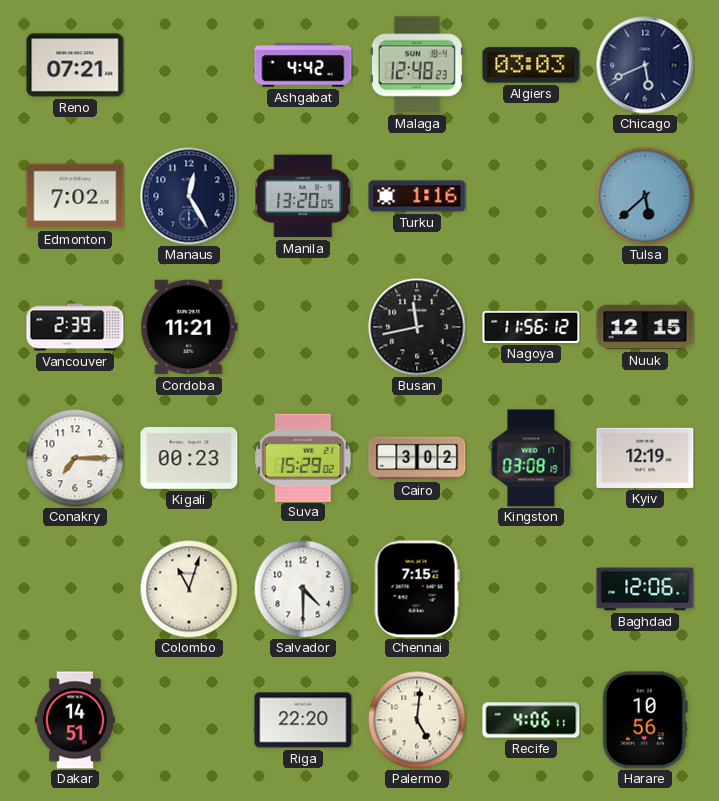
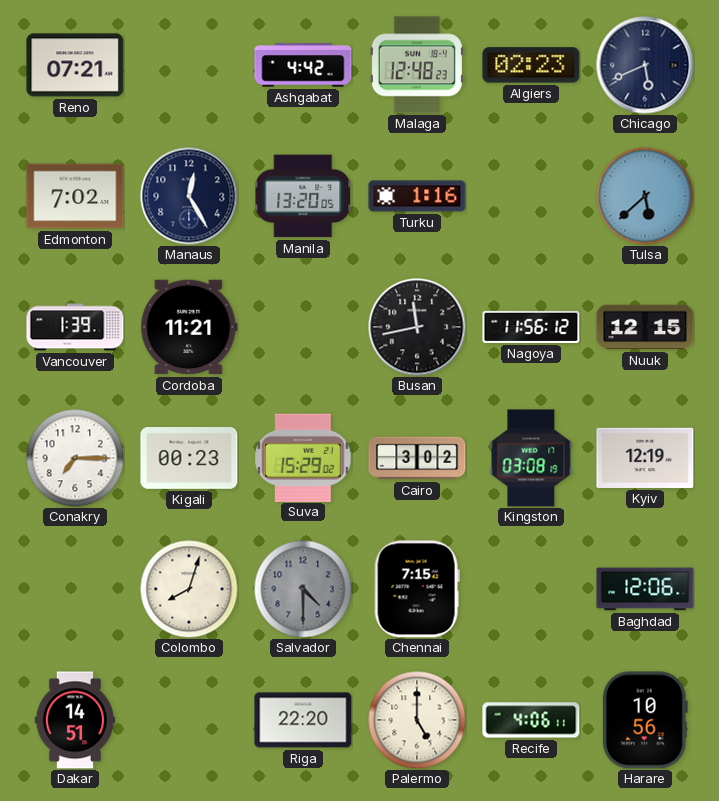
Algiers: 03:03 -> 02:23 (531, 65)
Vancouver: 2:39 -> 1:39 (75, 327)
Colombo: 11:03 -> 8:03 (189, 589)
Salvador dial: white -> grey (303, 589)
Palermo: 5:01 -> 5:00 (417, 720)
